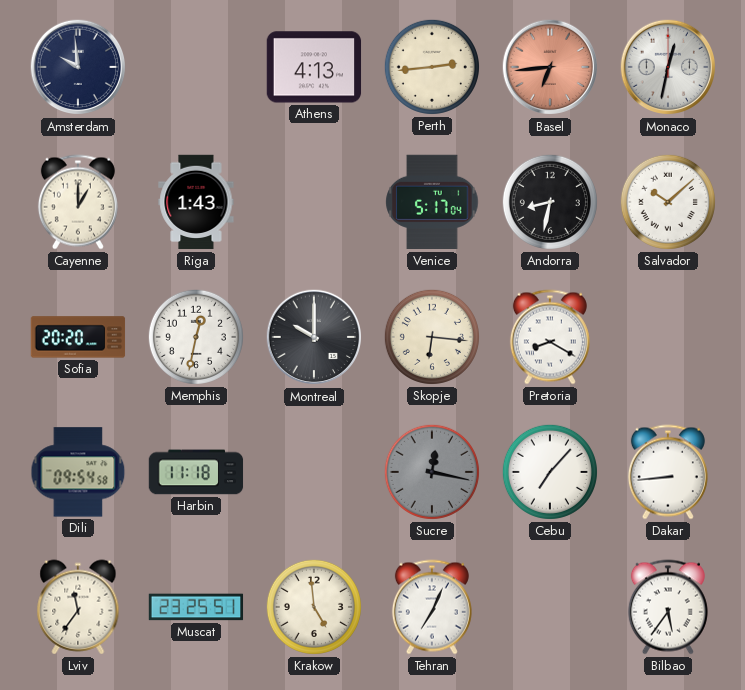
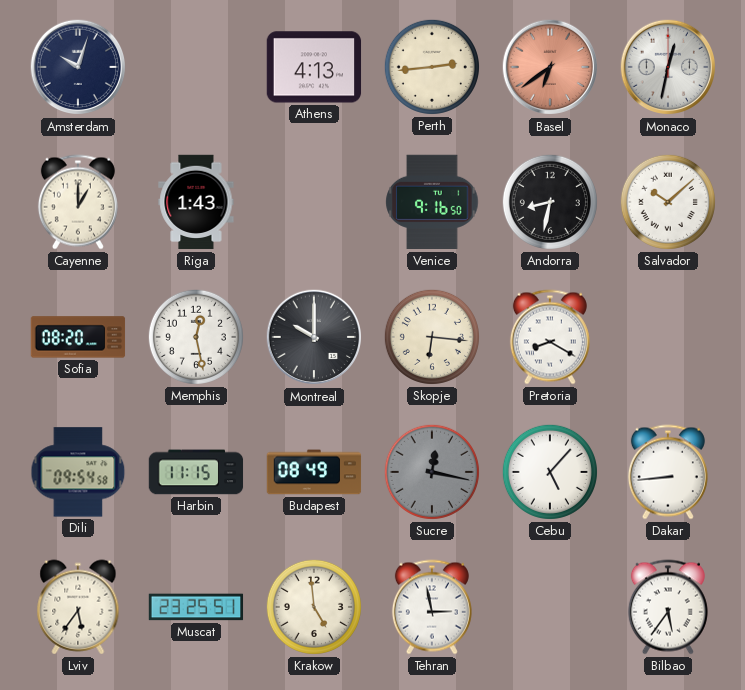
Amsterdam: 9:59 -> 10:03 (78, 67)
Basel: 6:44 -> 6:39 (550, 67)
Venice: 5:17 -> 9:16 (432, 202)
Sofia: 20:20 -> 08:20 (78, 337)
Memphis: 12:32 -> 12:28 (196, 337)
Harbin: 11:18 -> 11:15 (196, 472)
Budapest: none -> 08:49 (314, 472)
Cebu: 7:07 -> 5:07 (550, 472)
Lviv: 11:36 -> 5:36 (78, 607)
Tehran: 7:04 -> 2:58 (432, 607)
